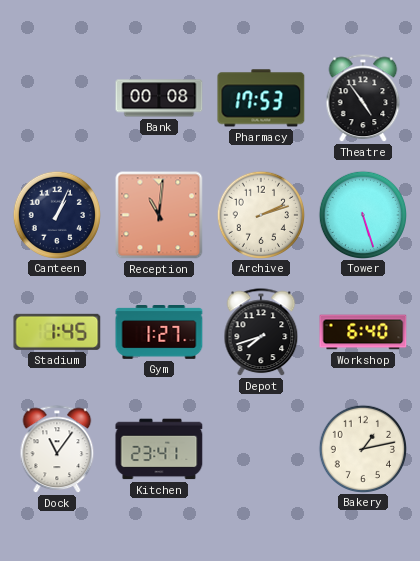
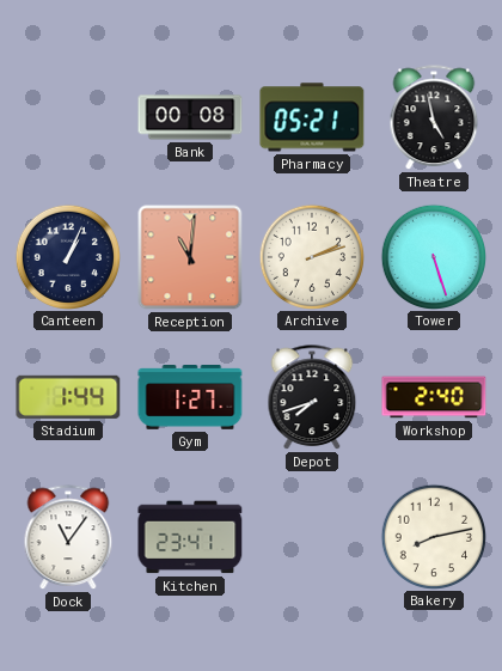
Pharmacy: 17:53 -> 05:21 (312, 117)
Theatre: 4:54 -> 4:58 (434, 118)
Stadium: 1:45 -> 1:44 (68, 397)
Workshop: 6:40 -> 2:40 (434, 397)
Bakery: 1:13 -> 8:13 (433, 536)
